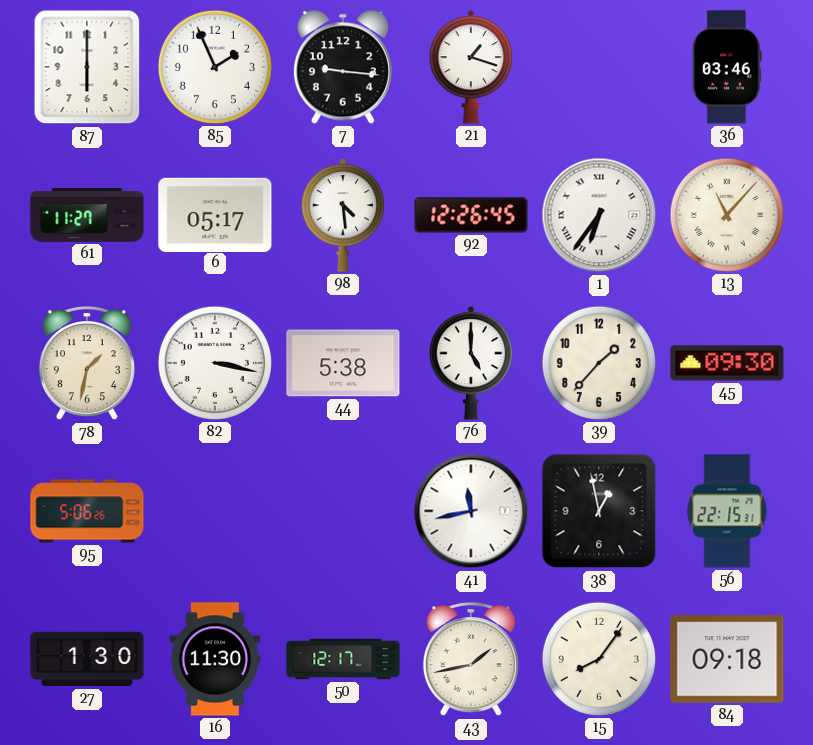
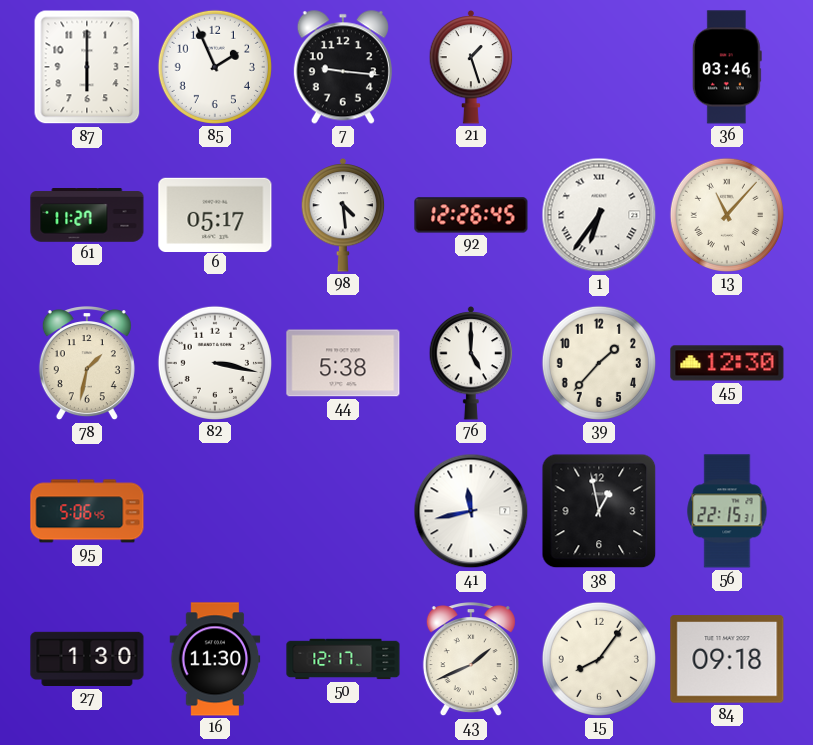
21: 1:18 -> 1:27 (471, 67)
45: 09:30 -> 12:30 (727, 363)
95: 5:06:26 -> 5:06:45 (87, 511)
43: 1:43 -> 1:41 (471, 660)
